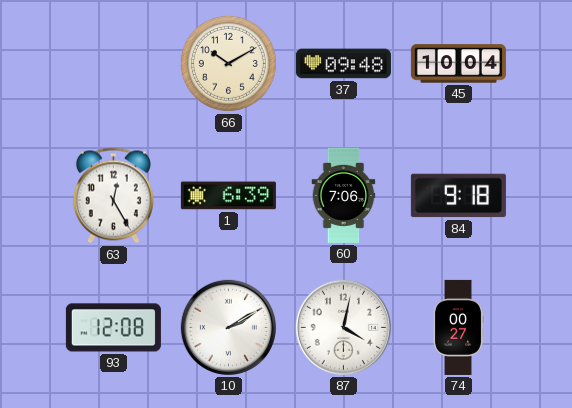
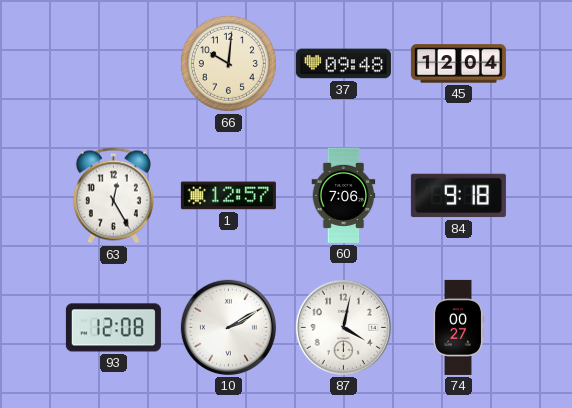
66: 10:10 -> 10:01 (228, 63)
45: 10:04 -> 12:04 (458, 64)
1: 6:39 -> 12:57 (228, 196)
